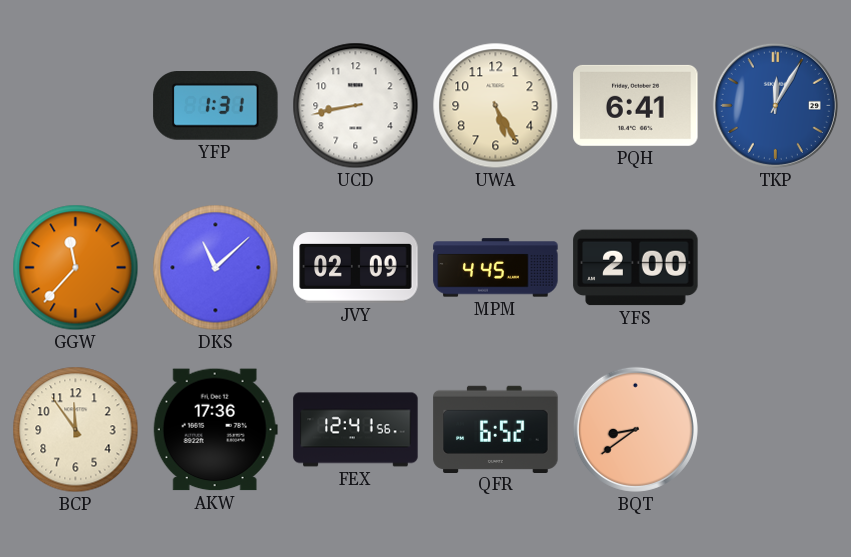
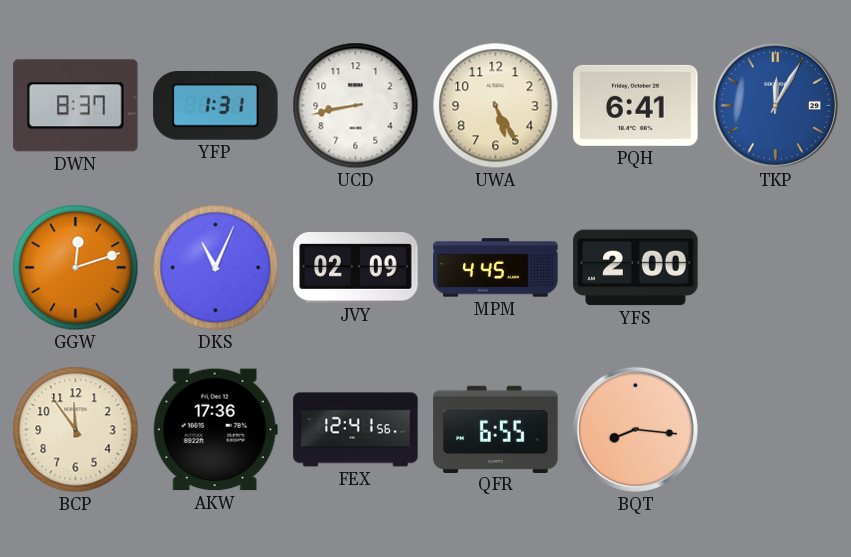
DWN: none -> 8:37 (76, 106)
GGW: 11:37 -> 12:12 (76, 268)
DKS: 11:08 -> 11:04 (216, 268)
QFR: 6:52 -> 6:55 (496, 429)
BQT: 8:39 -> 8:16 (635, 429)
